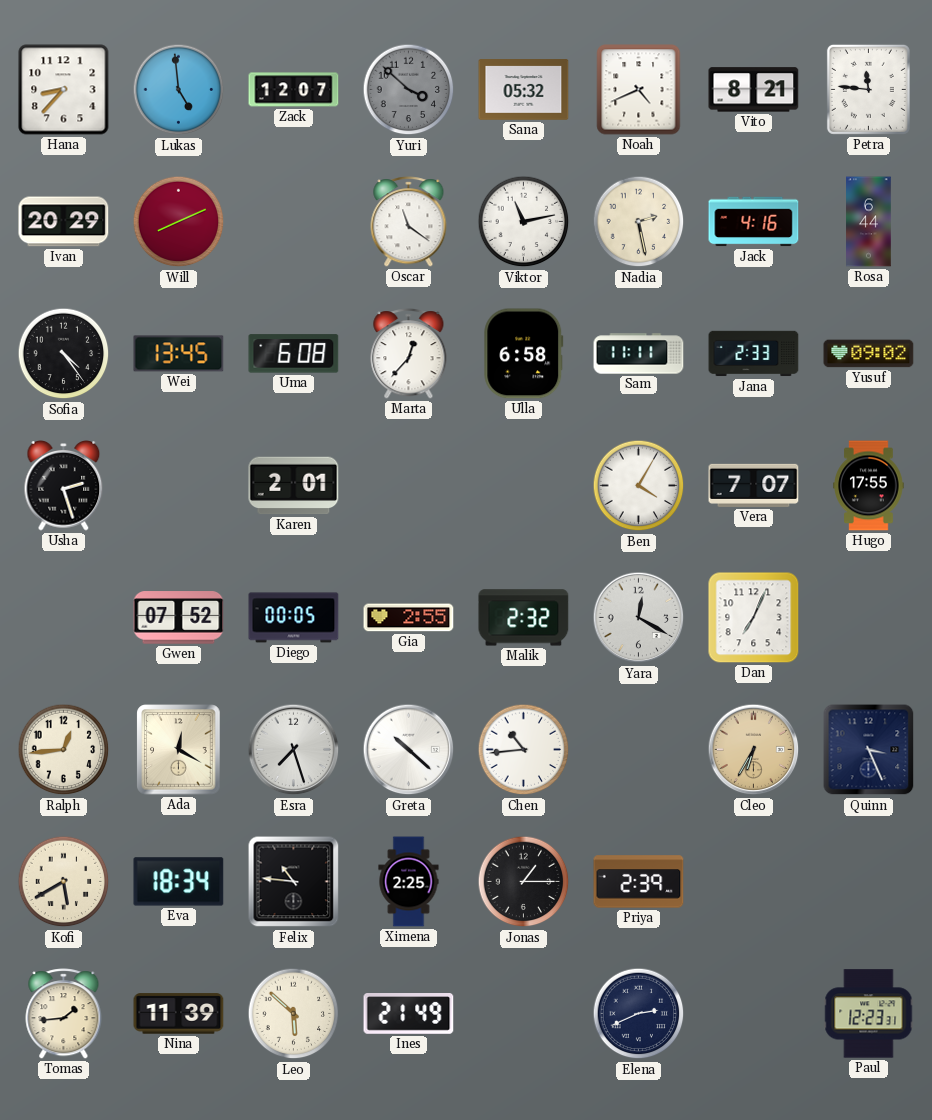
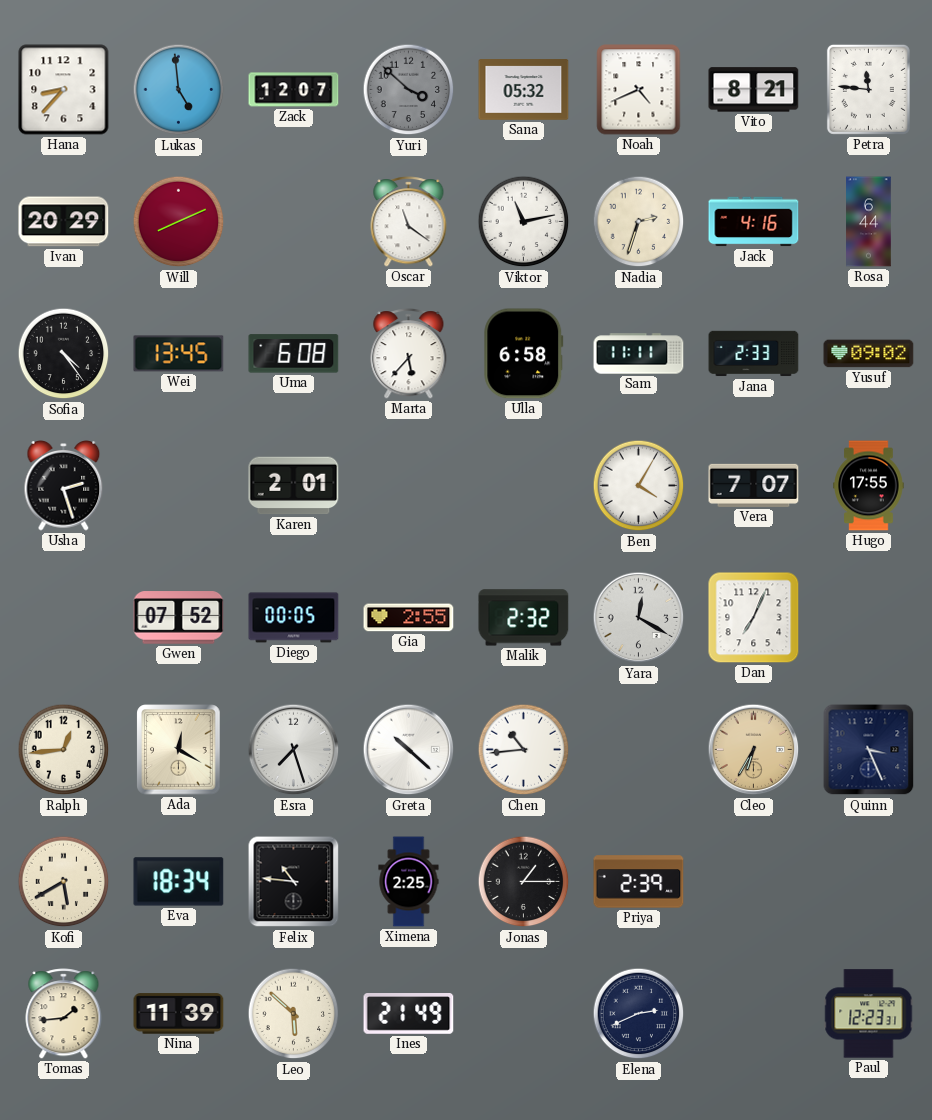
Nadia: 2:28 -> 2:33 (639, 222)
Marta: 12:37 -> 5:37 (409, 354)
